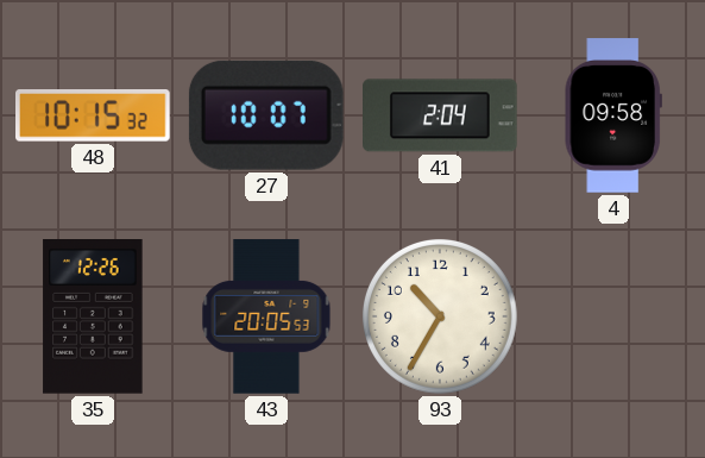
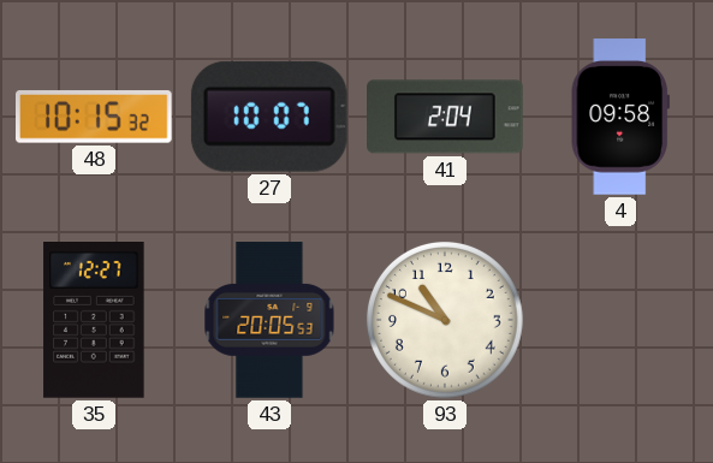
35: 12:26 -> 12:27 (94, 321)
93: 10:35 -> 10:49 (445, 320)
